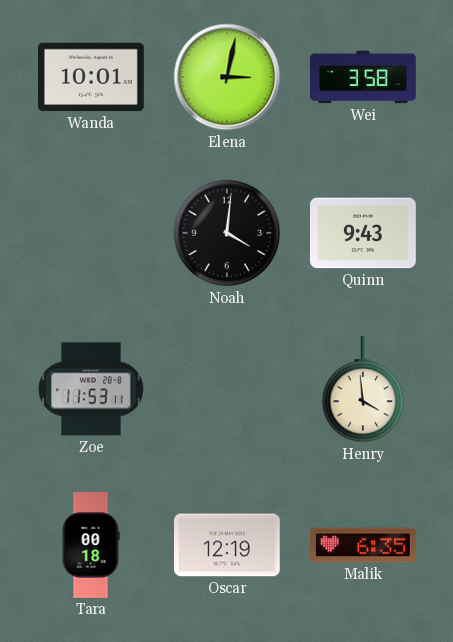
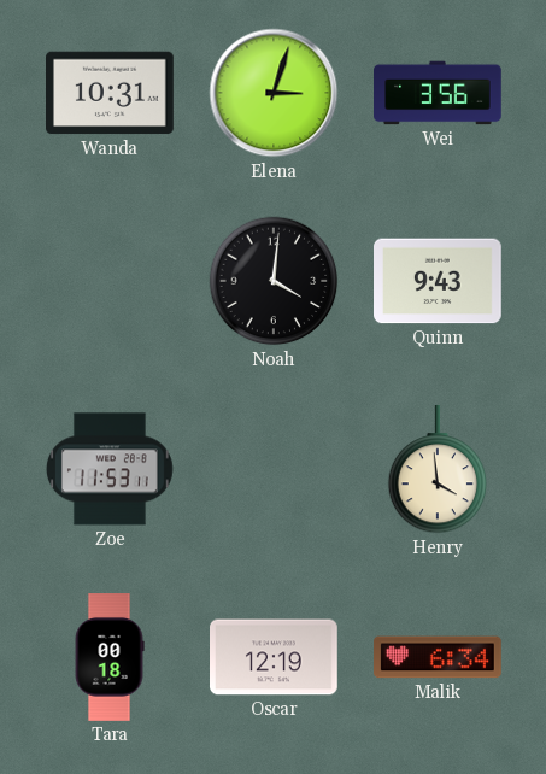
Wanda: 10:01 -> 10:31 (111, 93)
Elena: 3:02 -> 3:03 (274, 93)
Wei: 3:58 -> 3:56 (439, 93)
Malik: 6:35 -> 6:34 (439, 657)
